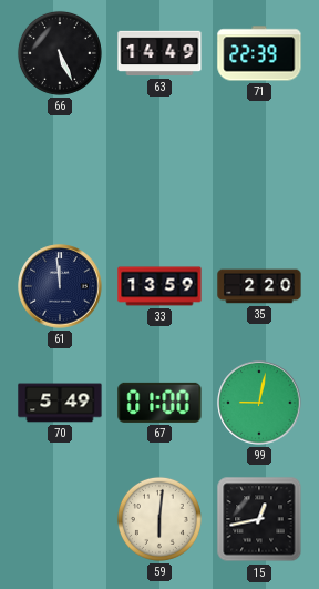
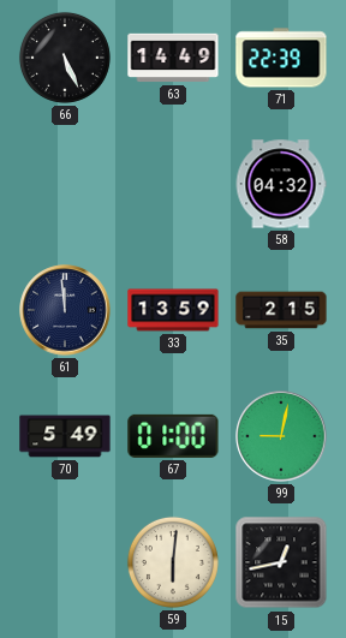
58: none -> 04:32 (281, 184)
35: 2:20 -> 2:15 (281, 310)
